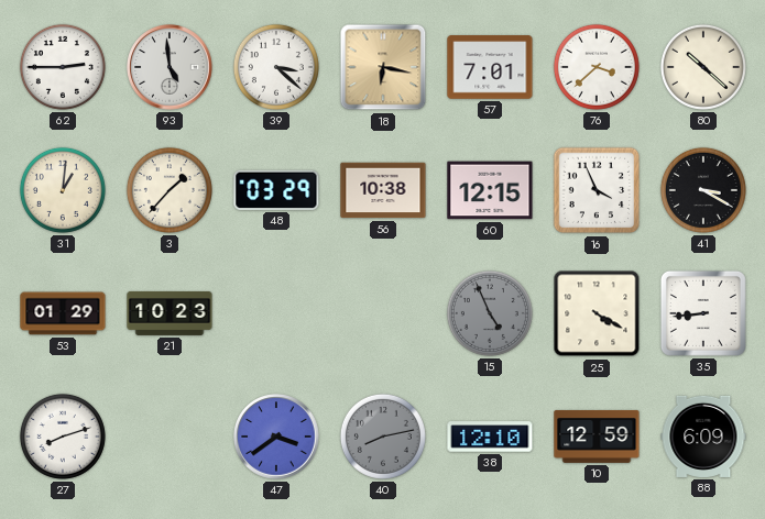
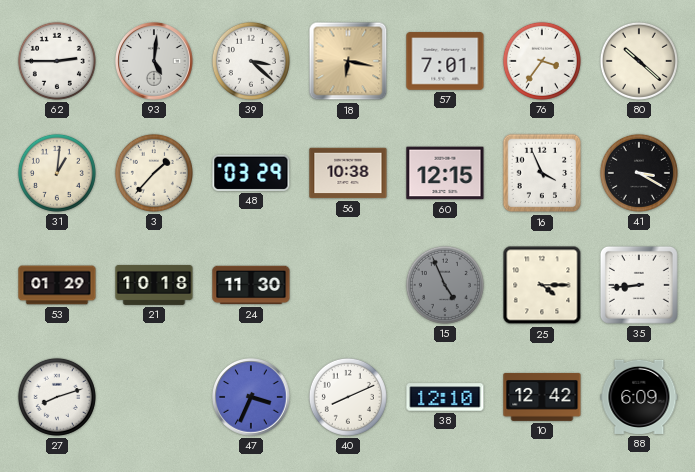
93: 4:59 -> 5:01 (154, 61)
76: 3:38 -> 3:36 (542, 61)
21: 10:23 -> 10:18 (154, 285)
24: none -> 11:30 (251, 285)
25: 4:20 -> 4:15 (542, 285)
47: 3:39 -> 3:34 (251, 397)
40: 8:13 -> 8:11 (348, 397)
40 dial: grey -> white (348, 397)
10: 12:59 -> 12:42 (542, 397)
